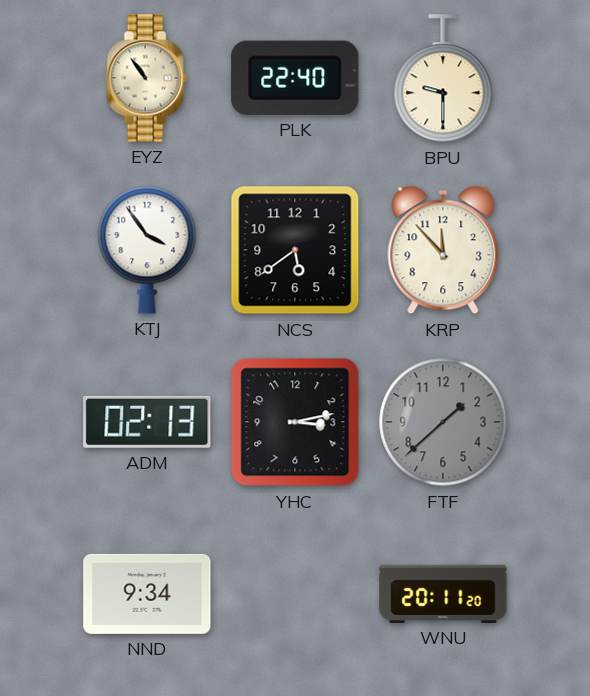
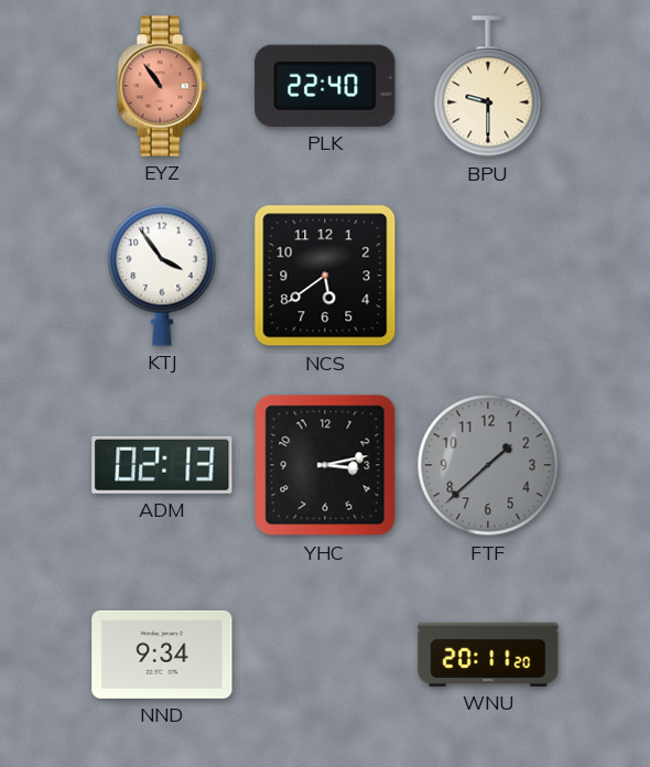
EYZ dial: cream -> salmon (162, 86)
KRP: 11:53 -> none (443, 250)
